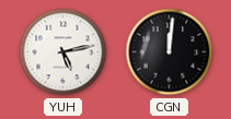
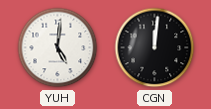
YUH: 5:13 -> 5:01 (58, 48)
